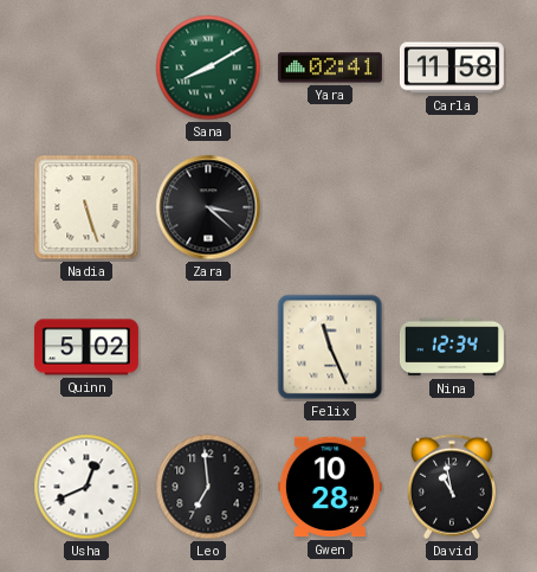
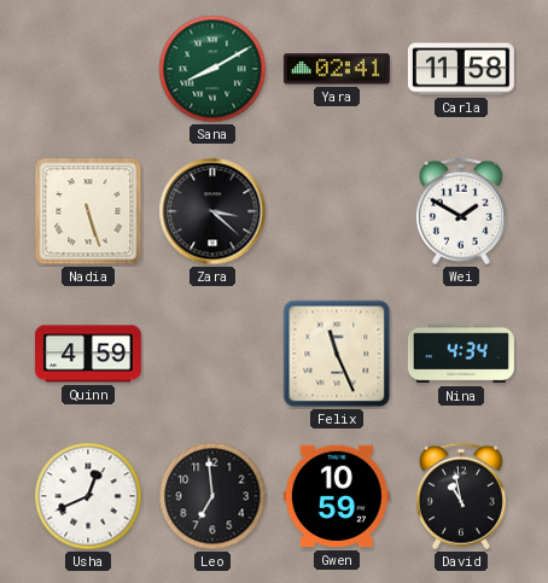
Wei: none -> 1:50 (461, 211)
Quinn: 5:02 -> 4:59 (88, 354)
Nina: 12:34 -> 4:34 (461, 354)
Gwen: 10:28 -> 10:59 (337, 496)
